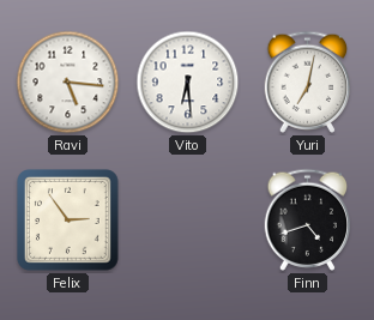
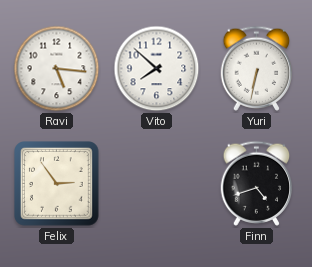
Vito: 6:29 -> 7:52 (157, 69)
Yuri: 7:02 -> 6:32 (257, 68)
